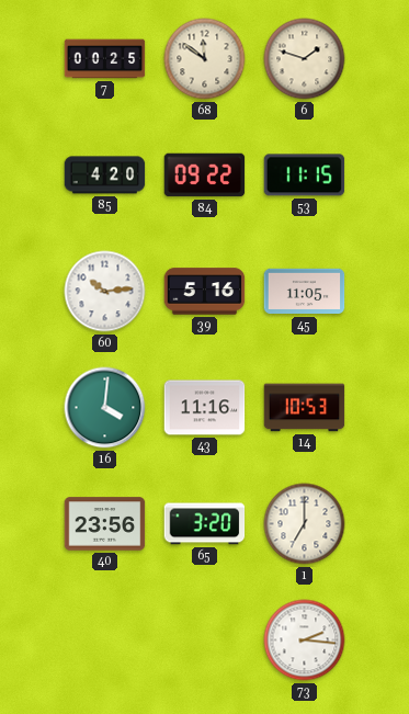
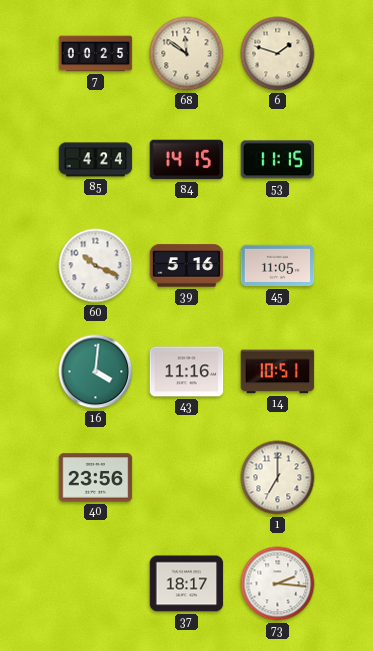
85: 4:20 -> 4:24 (96, 160)
84: 09:22 -> 14:15 (187, 160)
60: 10:14 -> 10:19 (96, 266)
14: 10:53 -> 10:51 (278, 372)
65: 3:20 -> none (205, 524)
37: none -> 18:17 (187, 584)
